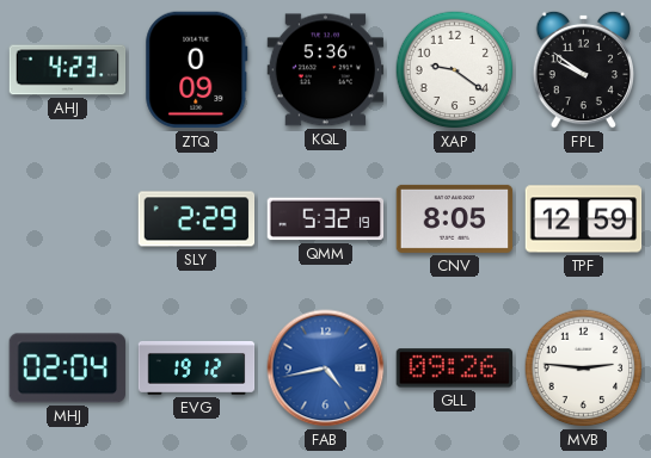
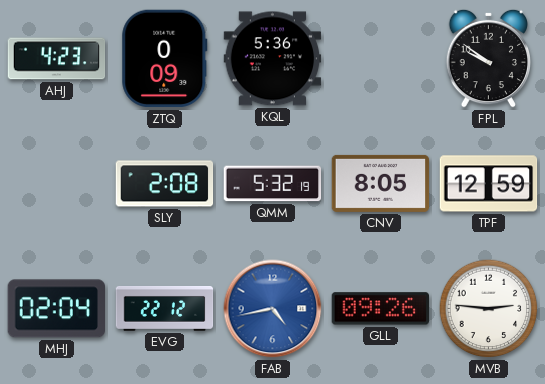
XAP: 9:21 -> none (455, 70)
SLY: 2:29 -> 2:08 (165, 184)
EVG: 19:12 -> 22:12 (165, 309)
